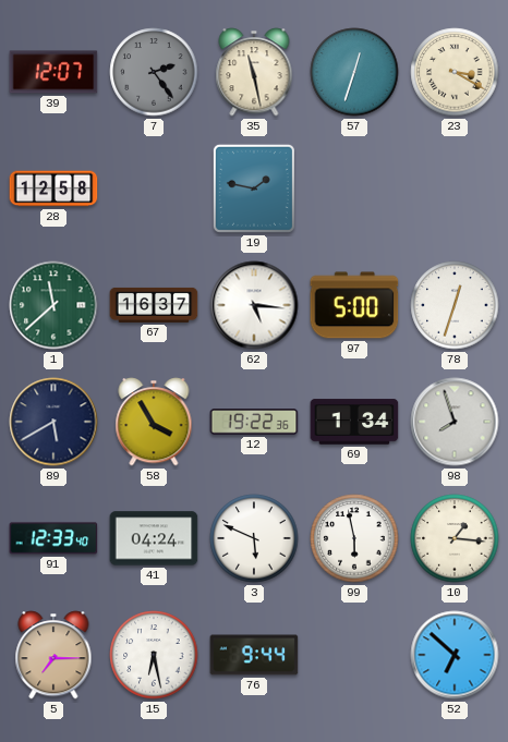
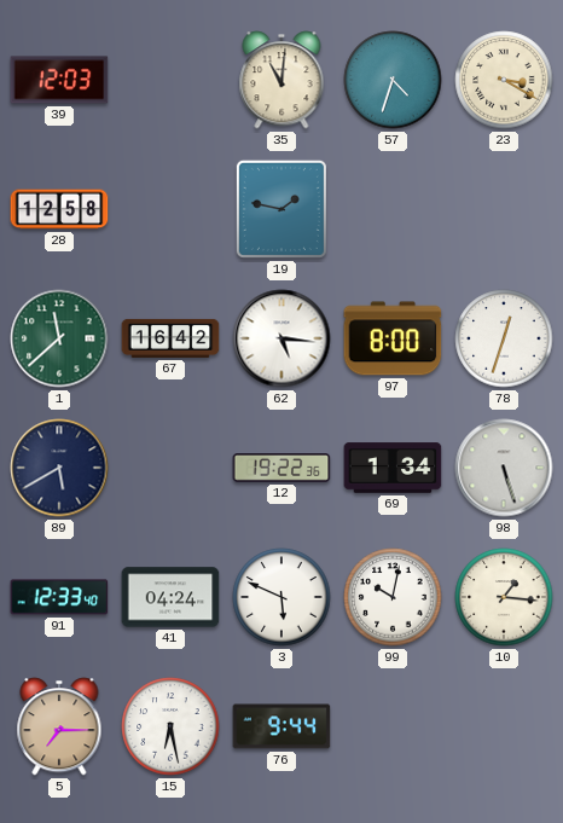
39: 12:07 -> 12:03 (59, 80)
7: 2:24 -> none (154, 72)
35: 11:28 -> 11:01 (281, 80)
57: 12:33 -> 4:33 (393, 80)
67: 16:37 -> 16:42 (170, 338)
97: 5:00 -> 8:00 (393, 338)
58: 3:55 -> none (154, 422)
98: 7:57 -> 5:27 (504, 468)
99: 5:58 -> 10:02 (393, 597)
52: 6:52 -> none (455, 655)
